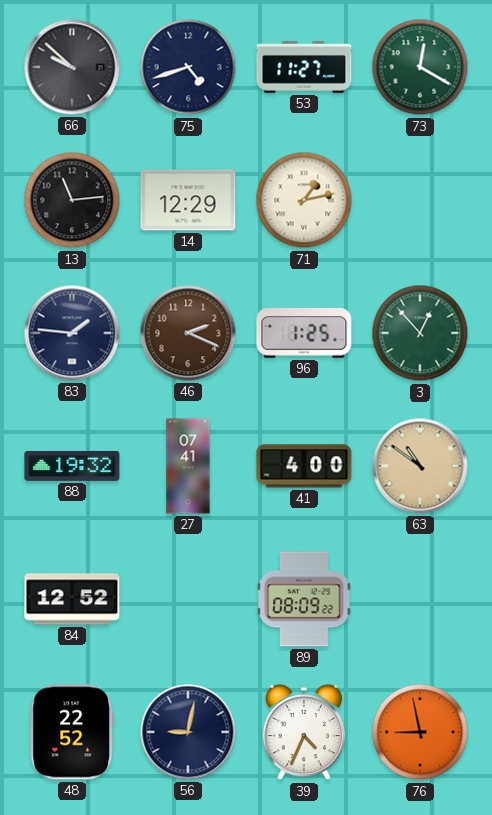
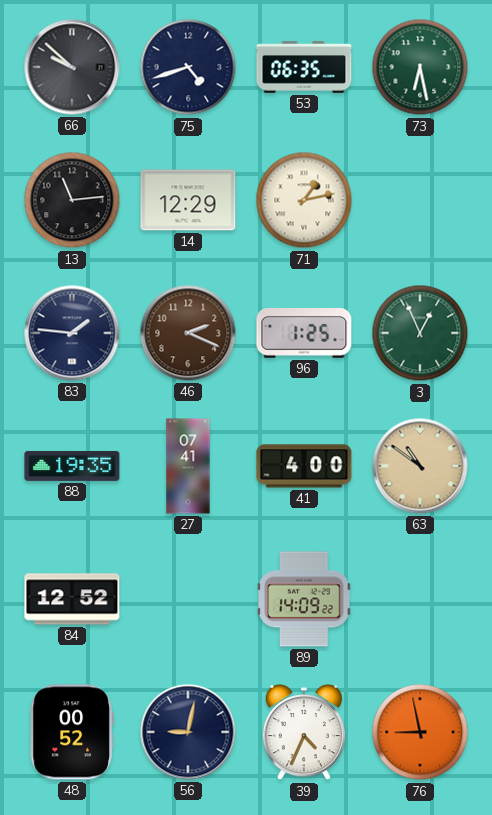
53: 11:27 -> 06:35 (304, 67)
73: 12:20 -> 6:28 (420, 67)
3: 12:53 -> 12:56 (420, 333)
88: 19:32 -> 19:35 (72, 466)
89: 08:09 -> 14:09 (304, 599)
48: 22:52 -> 00:52 (72, 732)
